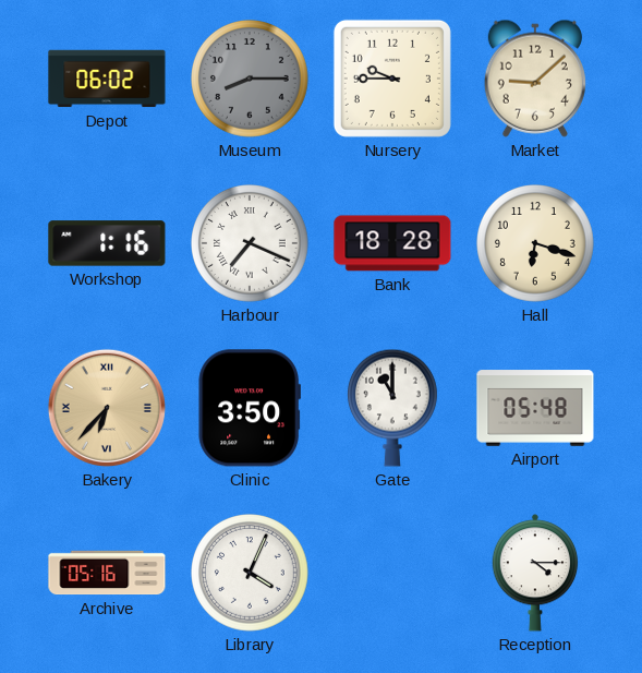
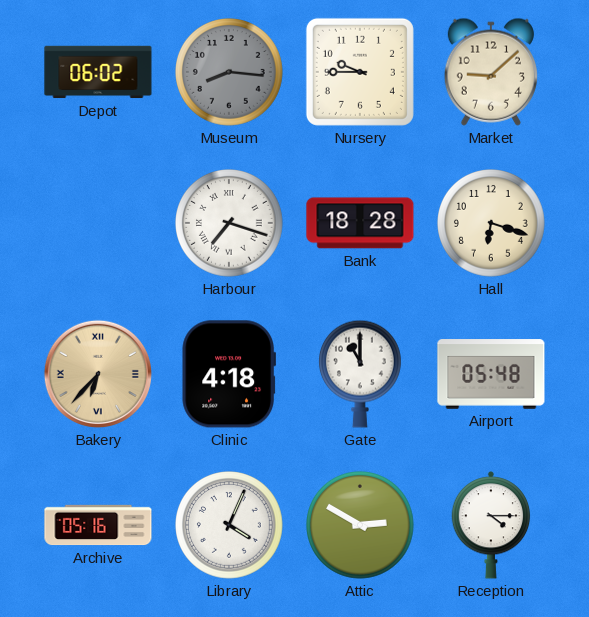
Museum: 8:15 -> 8:16 (230, 73)
Workshop: 1:16 -> none (107, 243)
Harbour: 7:19 -> 7:18 (230, 224)
Clinic: 3:50 -> 4:18 (228, 374)
Attic: none -> 2:50 (361, 526)
